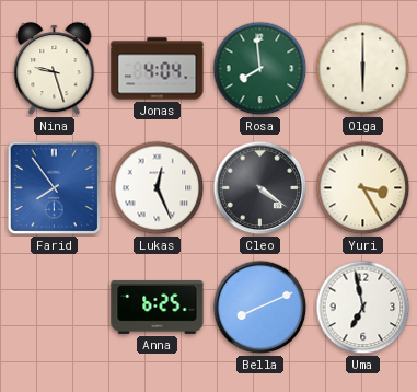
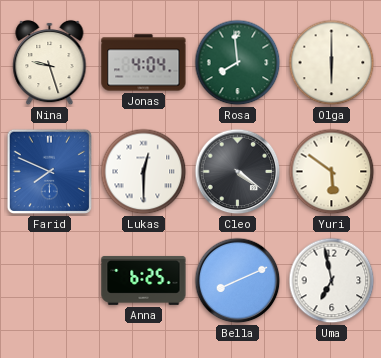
Farid: 7:54 -> 7:49 (50, 172)
Lukas: 12:26 -> 12:30 (144, 172)
Yuri: 3:25 -> 5:51 (332, 172)
